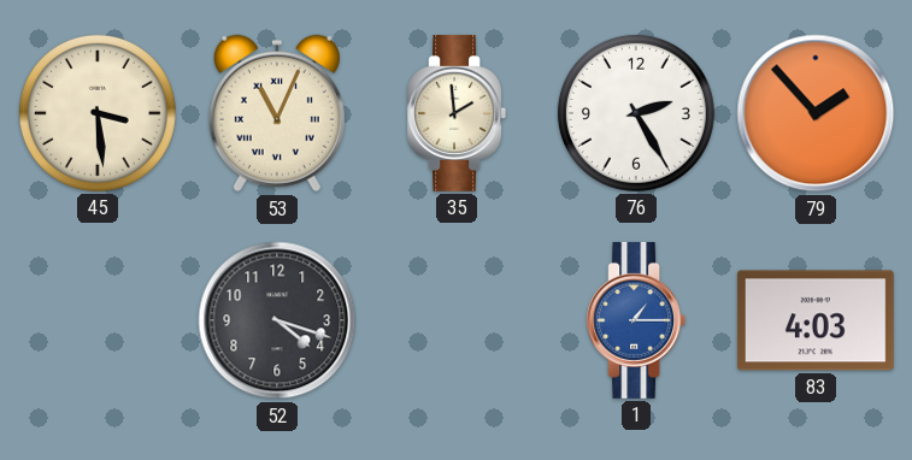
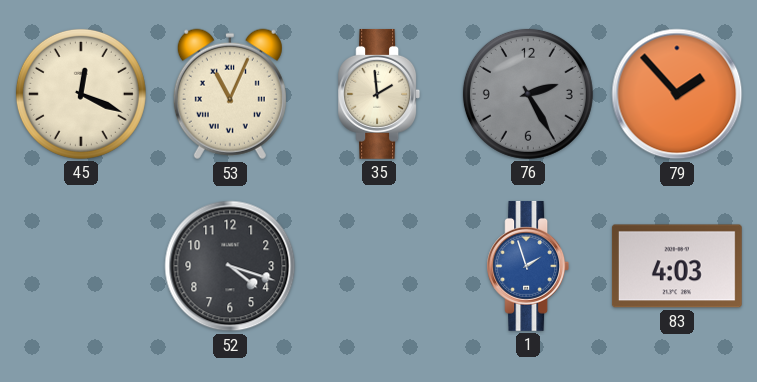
45: 3:29 -> 12:19 (81, 94)
76 dial: white -> grey (528, 94)
1: 1:15 -> 1:57 (528, 266)
